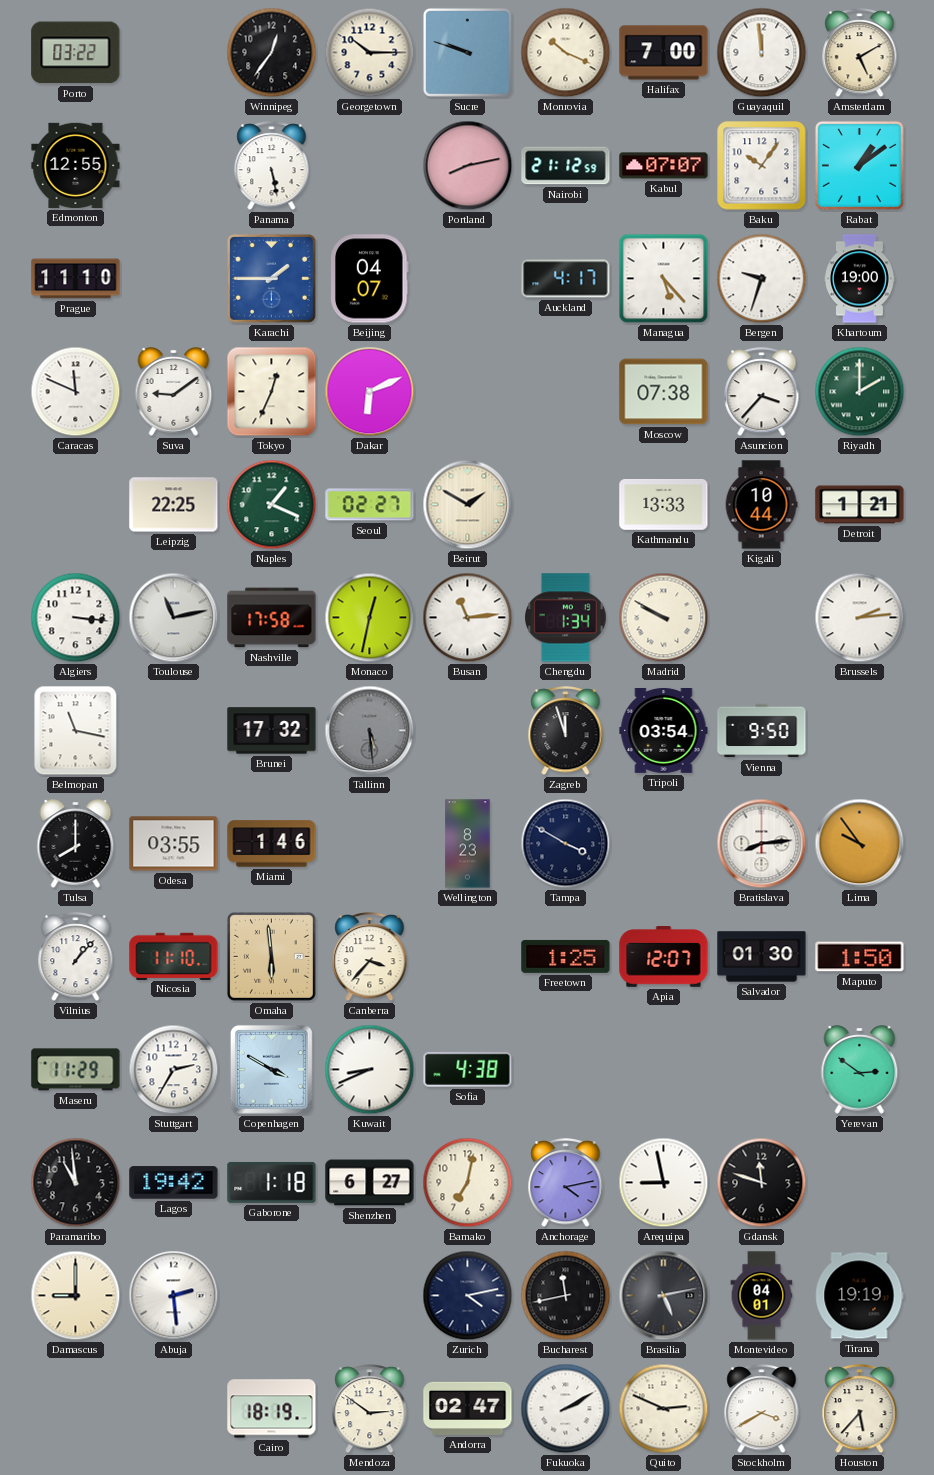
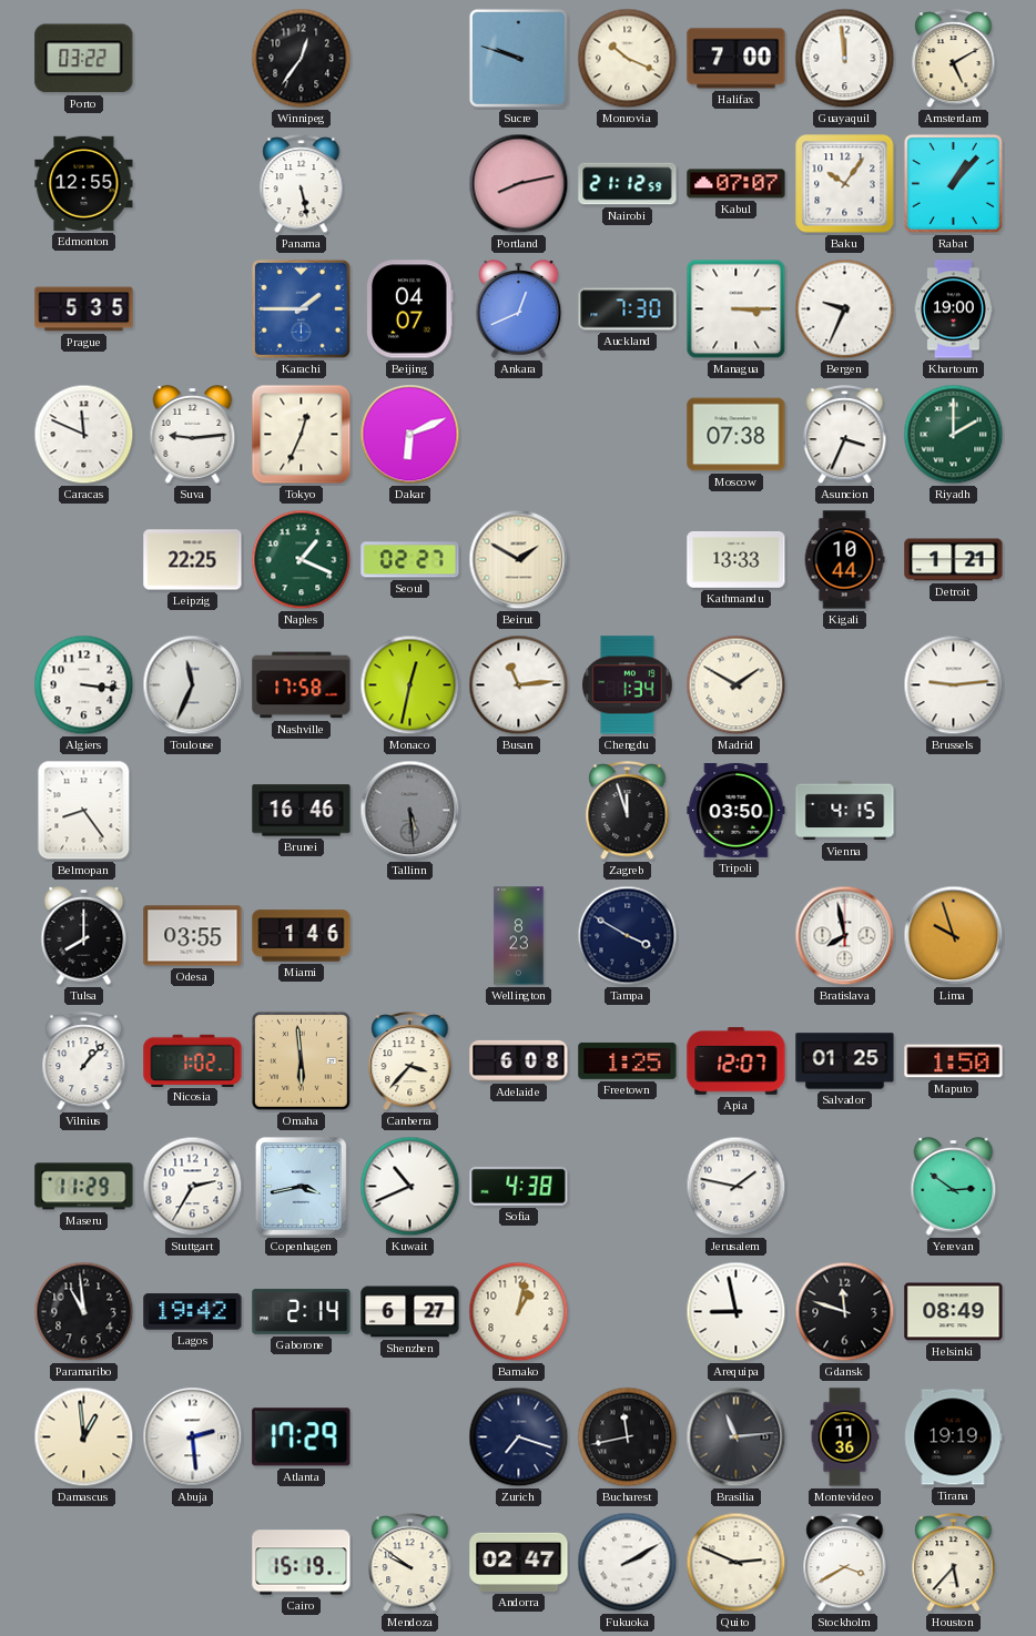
Georgetown: 10:15 -> none (370, 53)
Rabat: 1:09 -> 1:07 (953, 183)
Prague: 11:10 -> 5:35 (84, 309)
Ankara: none -> 12:41 (519, 309)
Auckland: 4:17 -> 7:30 (628, 309)
Managua: 5:23 -> 3:15 (737, 309)
Bergen: 9:33 -> 9:34 (845, 309)
Suva: 9:09 -> 9:14 (193, 435)
Asuncion: 3:37 -> 3:34 (845, 435)
Toulouse: 11:13 -> 11:34 (193, 685)
Madrid: 9:50 -> 1:50 (737, 685)
Brussels: 2:14 -> 9:14 (954, 685)
Belmopan: 11:17 -> 8:24 (84, 811)
Brunei: 17:32 -> 16:46 (302, 811)
Tripoli: 03:54 -> 03:50 (737, 810)
Vienna: 9:50 -> 4:15 (845, 811)
Bratislava: 8:14 -> 7:58 (845, 936)
Lima: 9:54 -> 9:57 (954, 936)
Nicosia: 11:10 -> 1:02 (193, 1060)
Adelaide: none -> 6:08 (519, 1060)
Salvador: 01:30 -> 01:25 (845, 1061)
Copenhagen: 3:50 -> 3:43 (301, 1186)
Kuwait: 8:41 -> 10:41 (410, 1187)
Jerusalem: none -> 1:47 (737, 1187)
Gaborone: 1:18 -> 2:14 (302, 1311)
Bamako: 7:02 -> 1:02 (519, 1312)
Anchorage: 4:13 -> none (566, 1183)
Helsinki: none -> 08:49 (954, 1312)
Damascus: 9:00 -> 12:59 (84, 1437)
Atlanta: none -> 17:29 (302, 1437)
Zurich: 4:13 -> 7:18 (519, 1437)
Brasilia: 5:13 -> 11:14 (737, 1437)
Montevideo: 04:01 -> 11:36 (845, 1437)
Cairo: 18:19 -> 15:19 (302, 1563)
Mendoza: 2:51 -> 9:51 (410, 1563)
